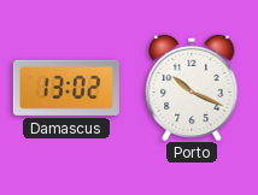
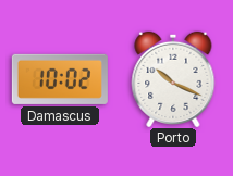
Damascus: 13:02 -> 10:02 (60, 79)
